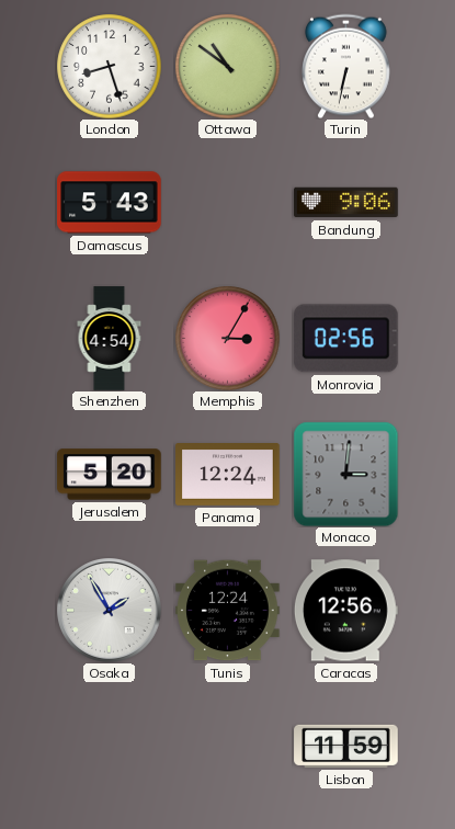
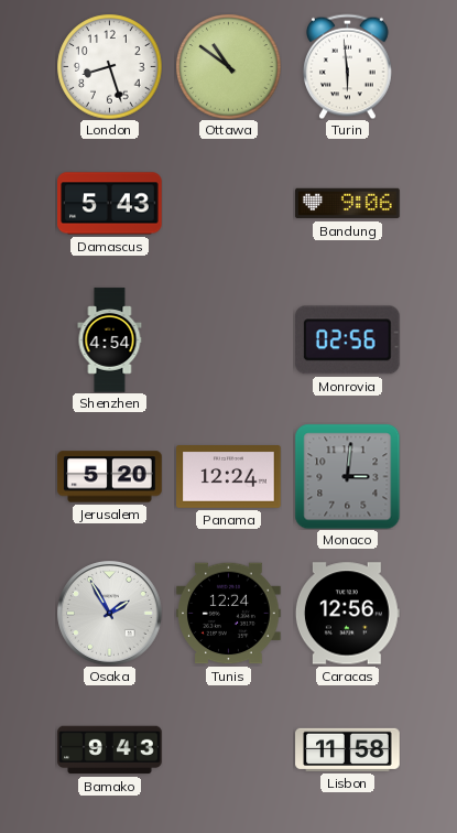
Turin: 6:32 -> 5:59 (348, 66)
Memphis: 3:05 -> none (227, 338)
Bamako: none -> 9:43 (110, 750)
Lisbon: 11:59 -> 11:58 (348, 749)
